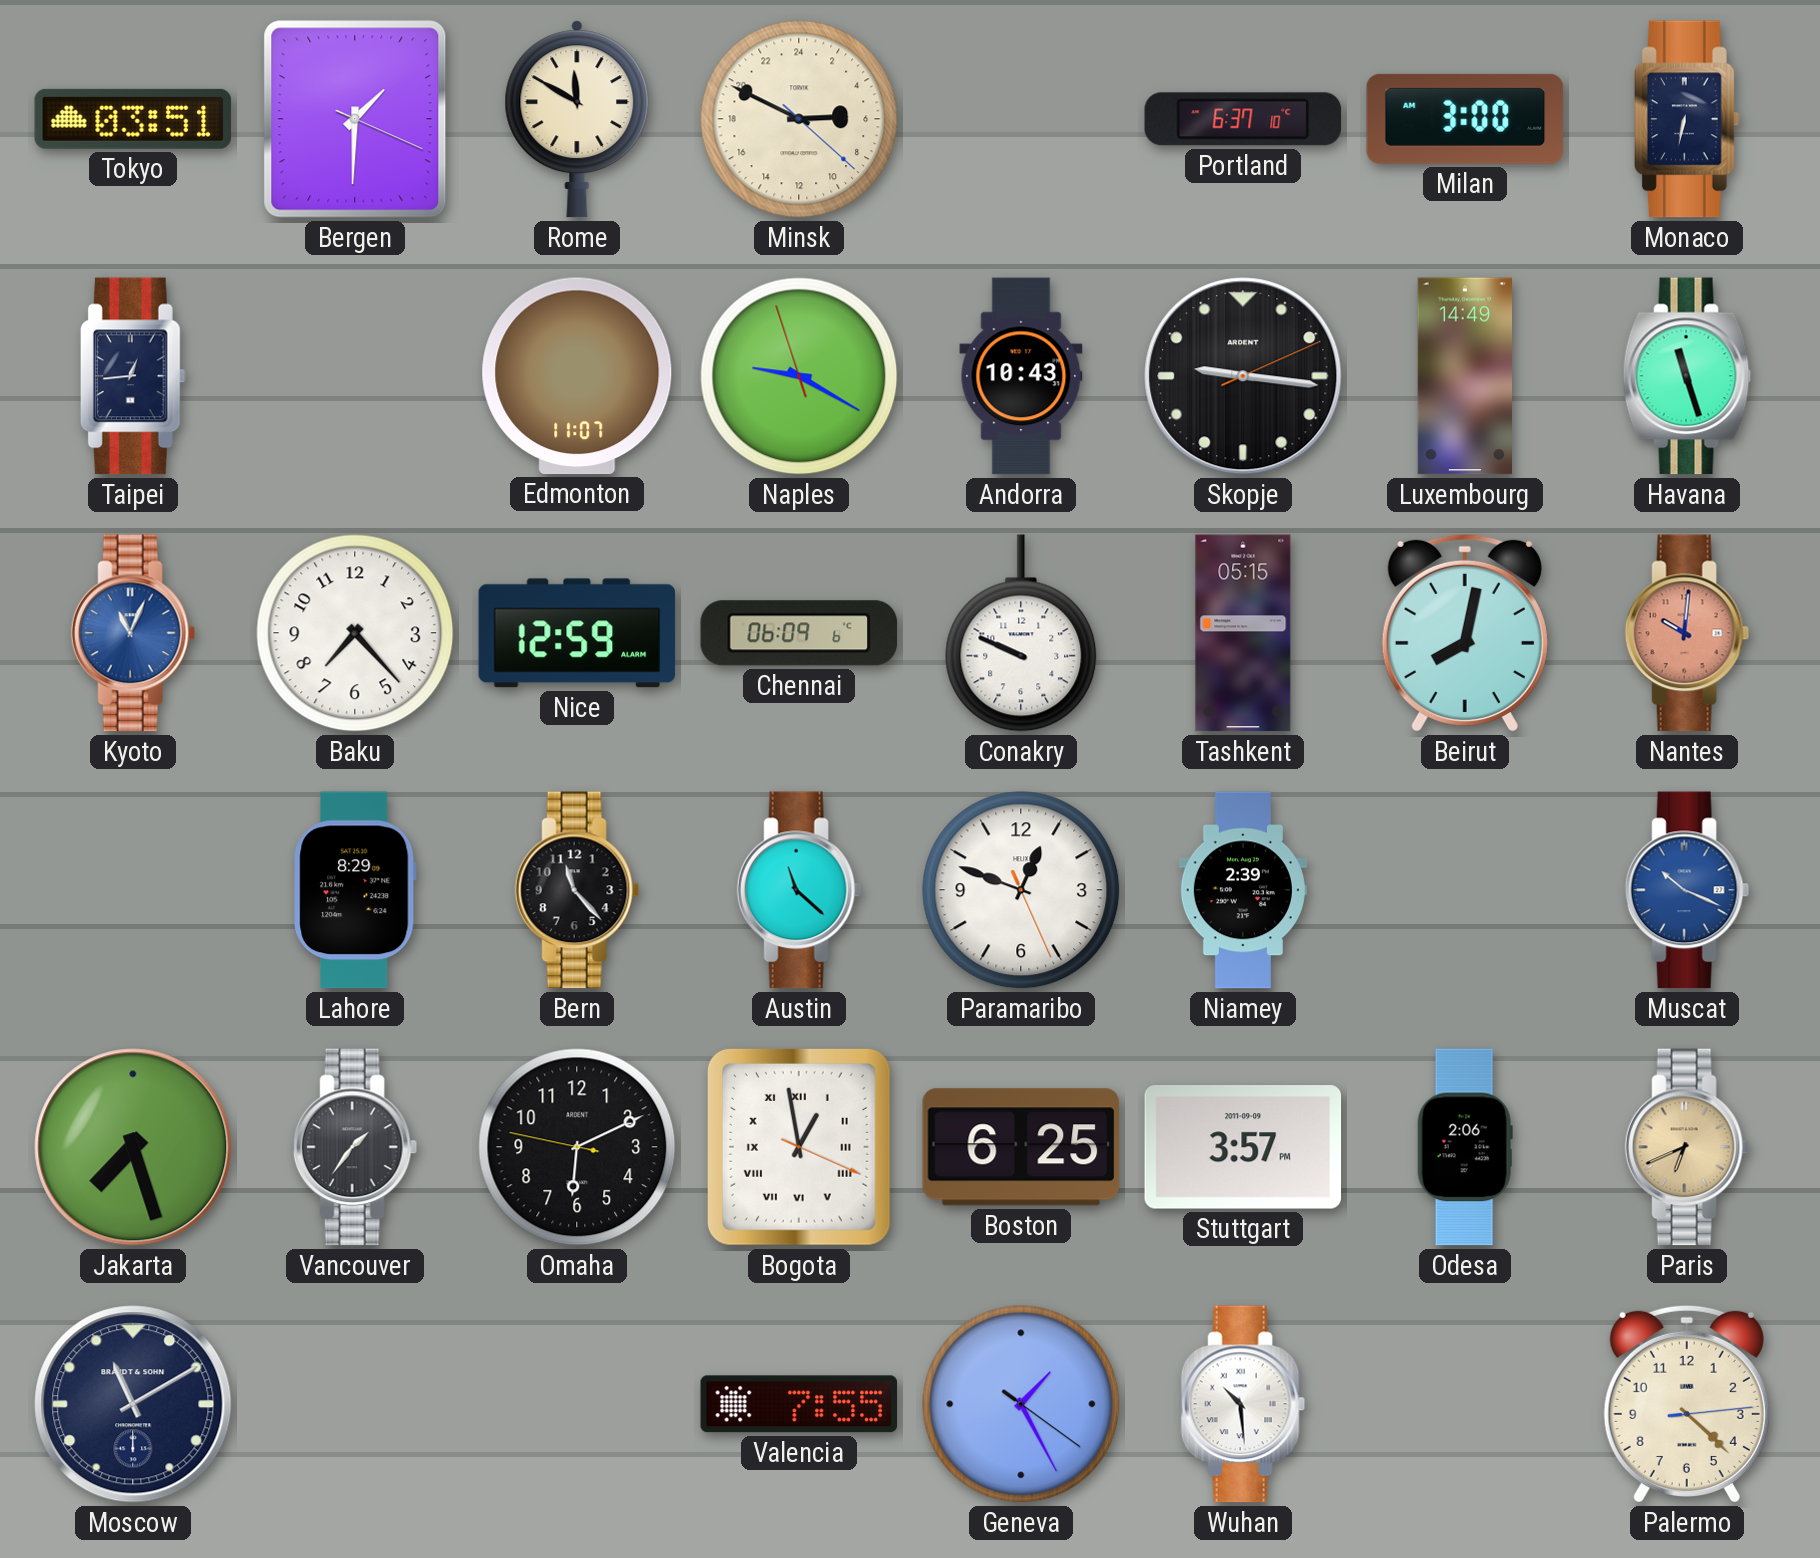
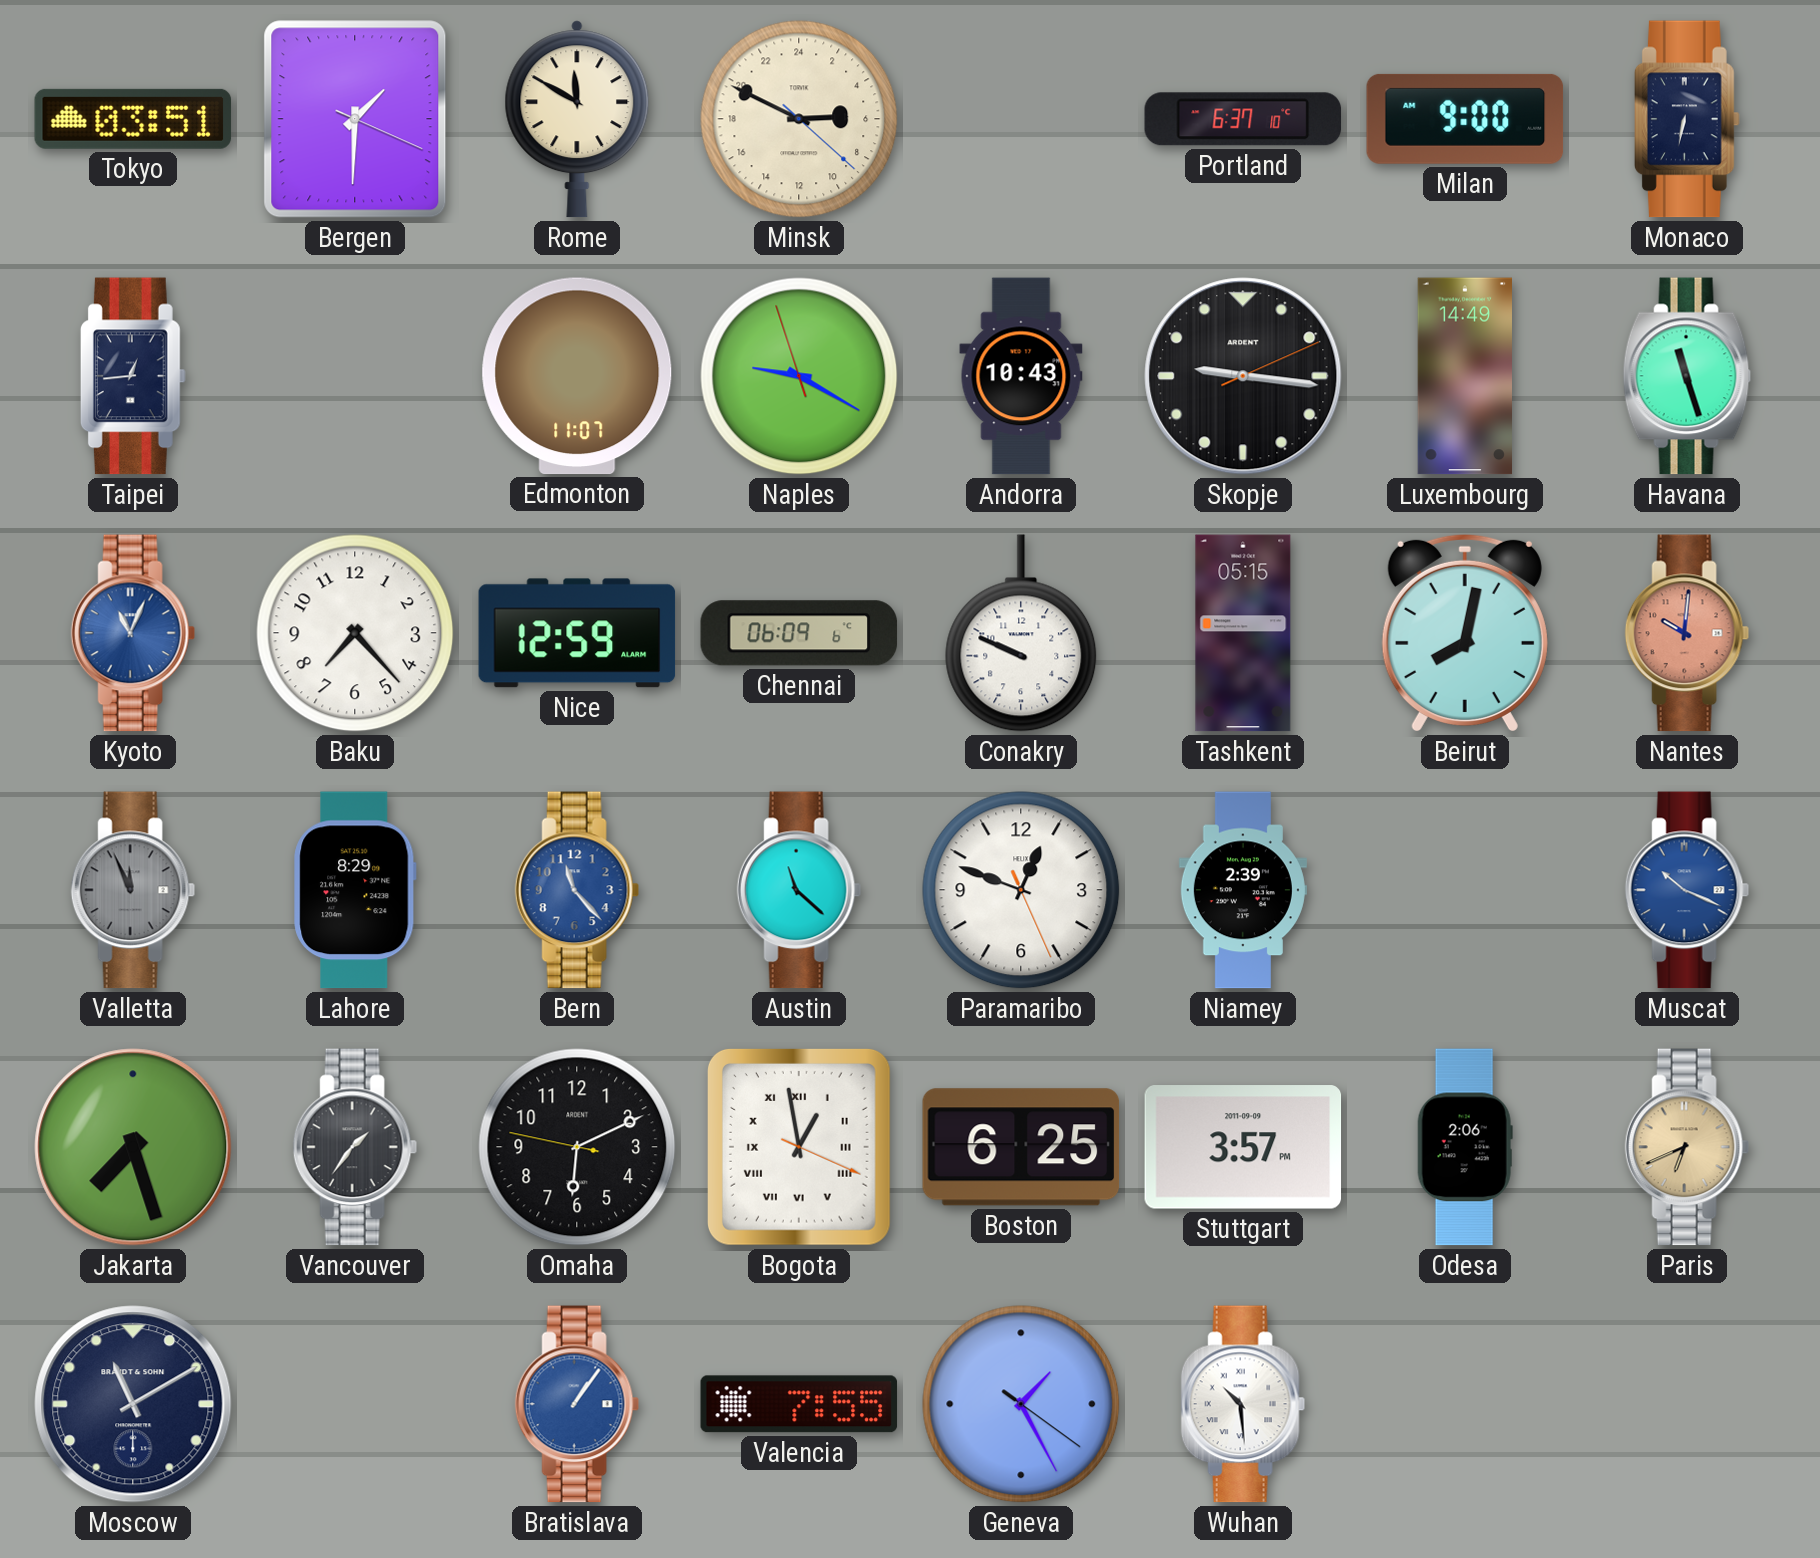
Milan: 3:00 -> 9:00 (1465, 119)
Valletta: none -> 11:56 (133, 890)
Bern dial: black -> blue (577, 890)
Bratislava: none -> 1:06 (577, 1404)
Palermo: 4:22 -> none (1687, 1404)
